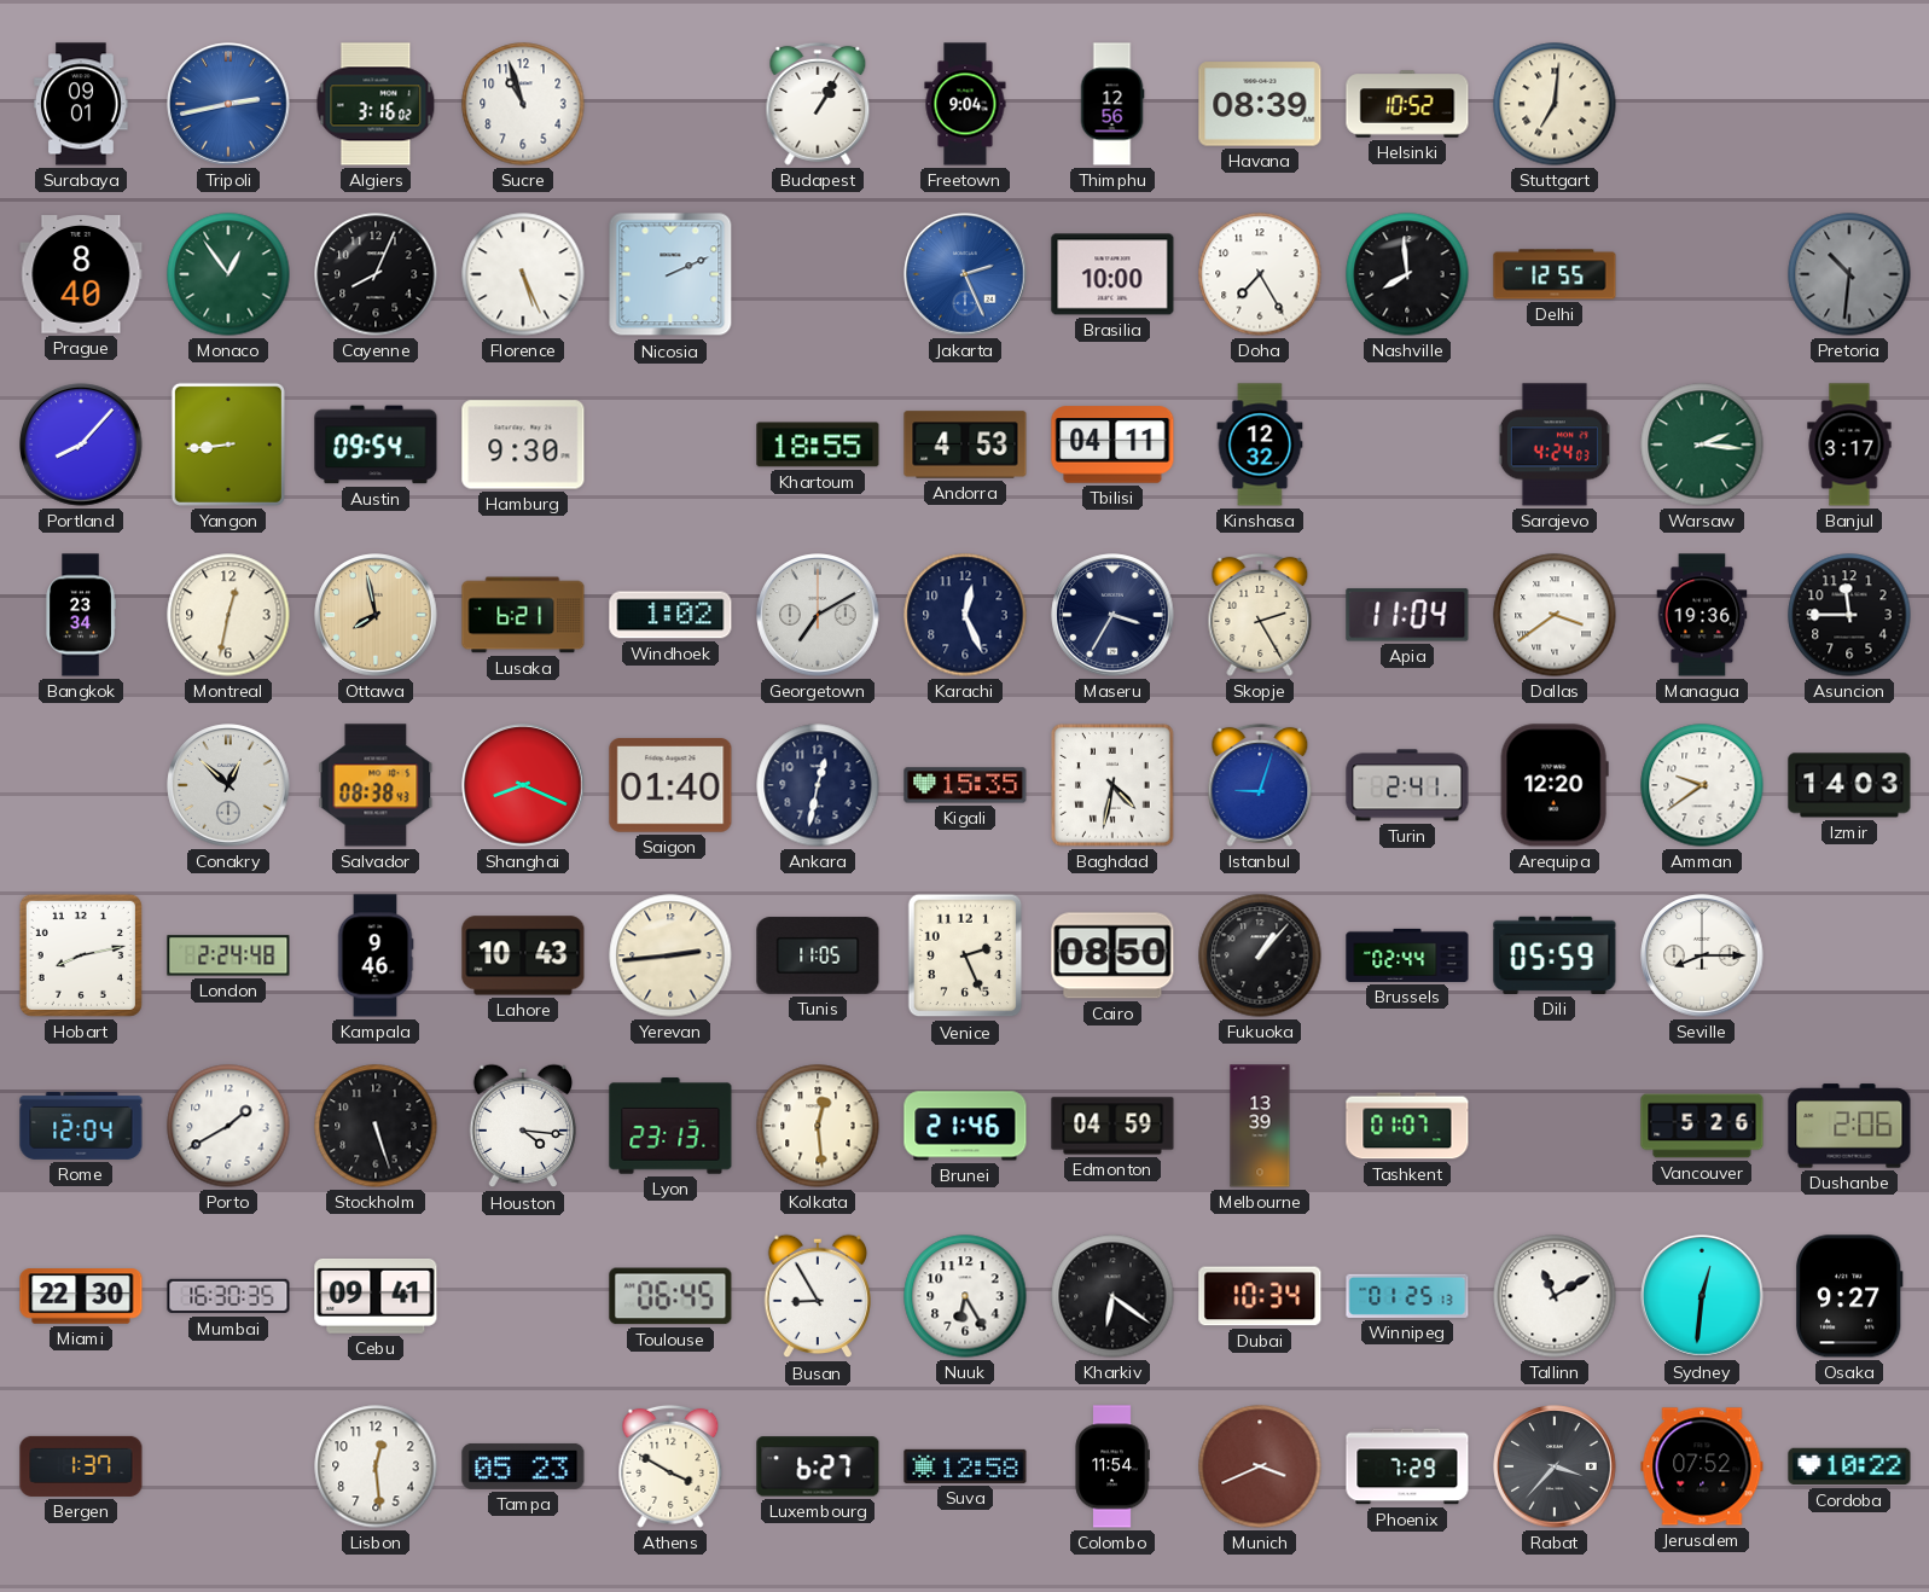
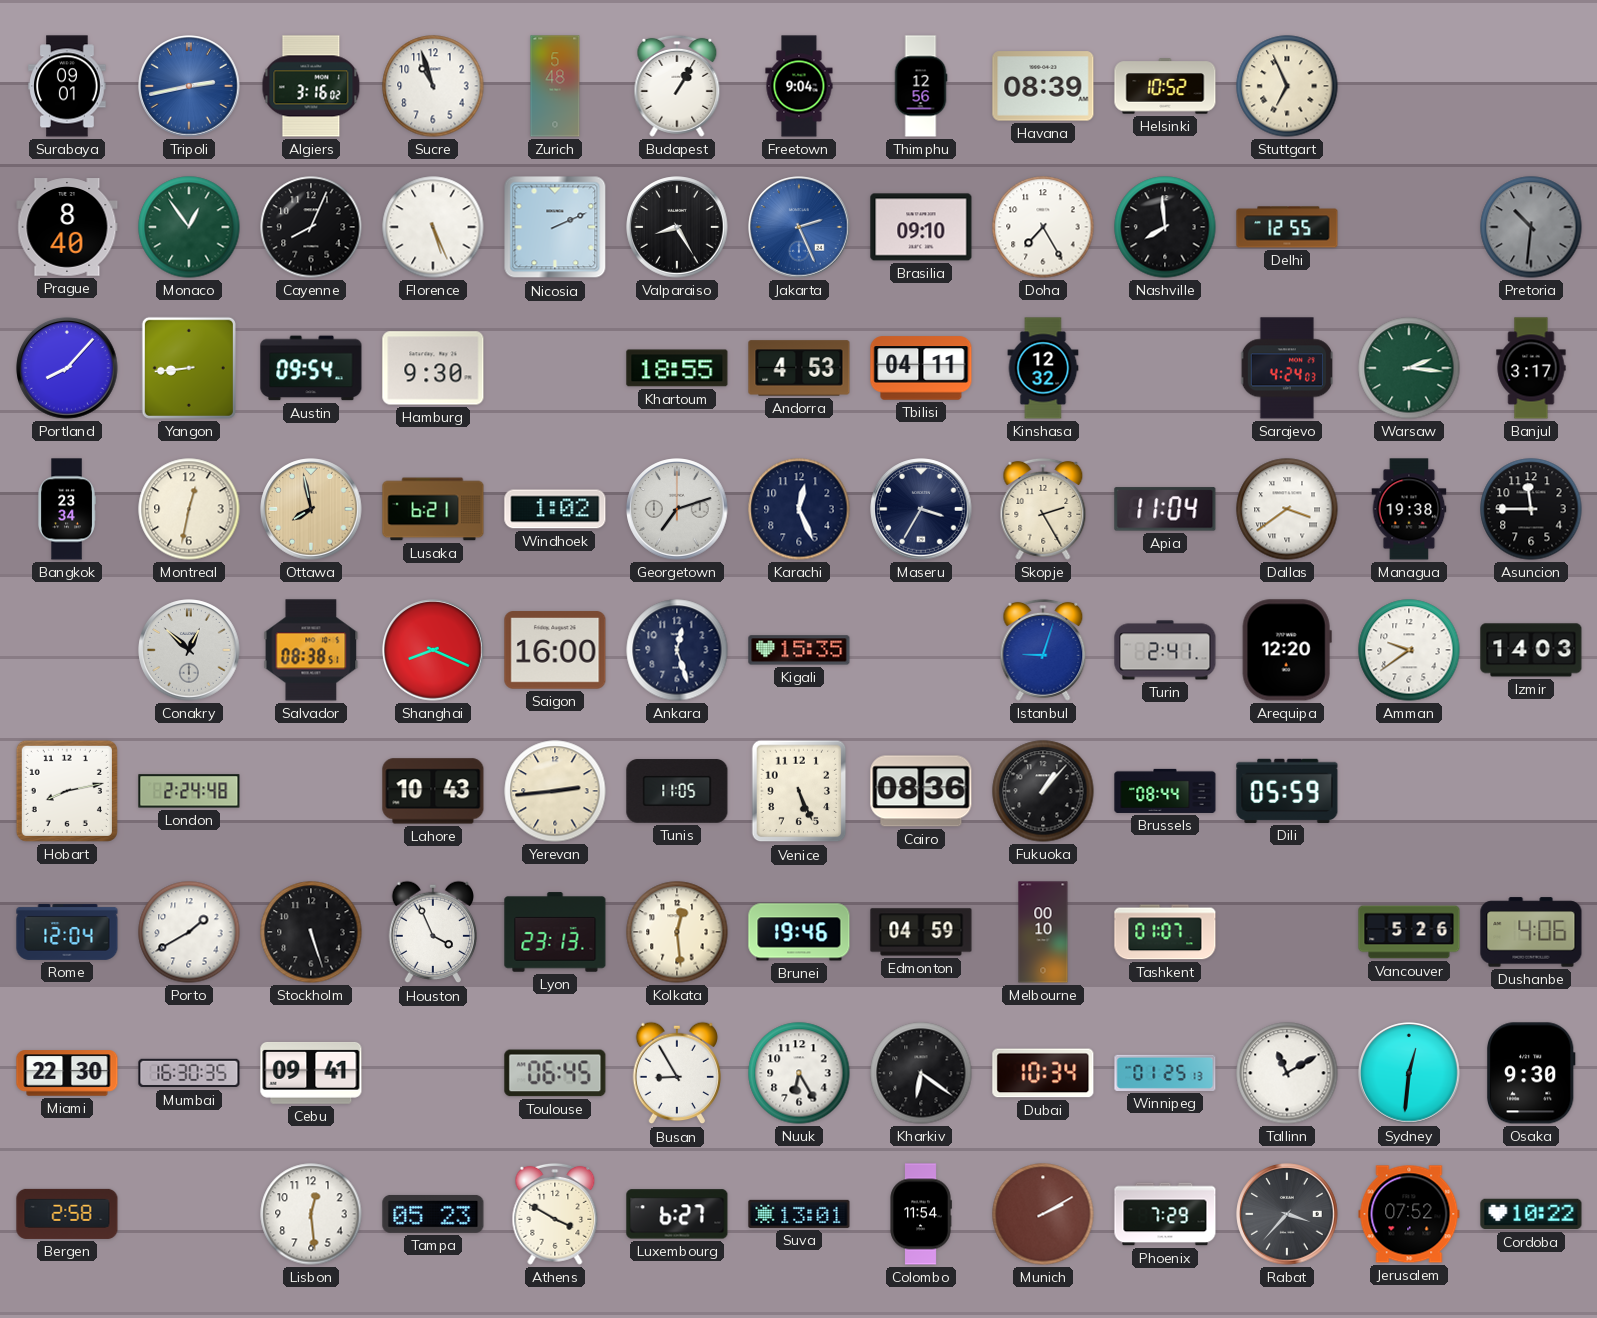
Zurich: none -> 5:48 (555, 86)
Stuttgart: 7:01 -> 6:56 (1287, 86)
Valparaiso: none -> 8:25 (677, 227)
Brasilia: 10:00 -> 09:10 (921, 227)
Georgetown: 7:10 -> 7:12 (677, 509)
Managua: 19:36 -> 19:38 (1409, 509)
Salvador: 08:38:43 -> 08:38:51 (311, 650)
Saigon: 01:40 -> 16:00 (555, 650)
Ankara: 12:32 -> 12:27 (677, 650)
Baghdad: 4:32 -> none (1112, 785)
Kampala: 9:46 -> none (376, 955)
Venice: 2:26 -> 5:26 (799, 791)
Cairo: 08:50 -> 08:36 (921, 791)
Brussels: 02:44 -> 08:44 (1165, 791)
Seville: 8:15 -> none (1702, 955)
Houston: 4:16 -> 3:56 (432, 932)
Brunei: 21:46 -> 19:46 (799, 932)
Melbourne: 13:39 -> 00:10 (1043, 932)
Dushanbe: 2:06 -> 4:06 (1531, 932)
Osaka: 9:27 -> 9:30 (1532, 1073)
Bergen: 1:37 -> 2:58 (67, 1214)
Suva: 12:58 -> 13:01 (799, 1214)
Munich: 3:41 -> 2:10 (1043, 1214)
